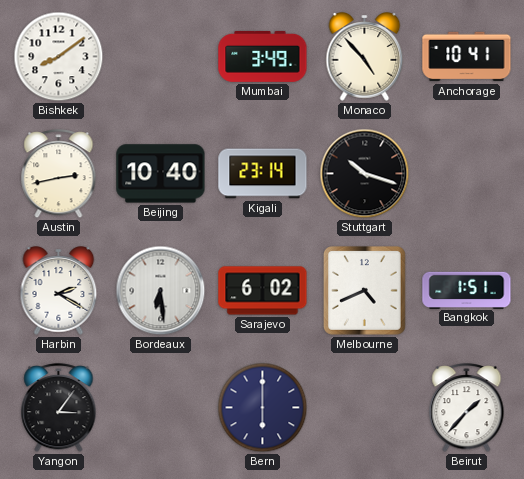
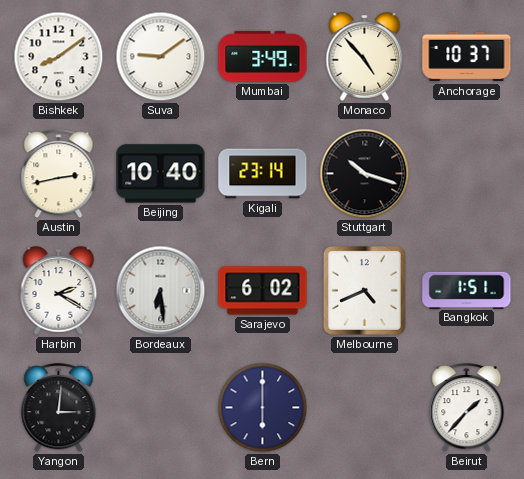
Suva: none -> 9:09 (161, 57)
Anchorage: 10:41 -> 10:37 (467, 57)
Yangon: 3:06 -> 3:01 (59, 408)
